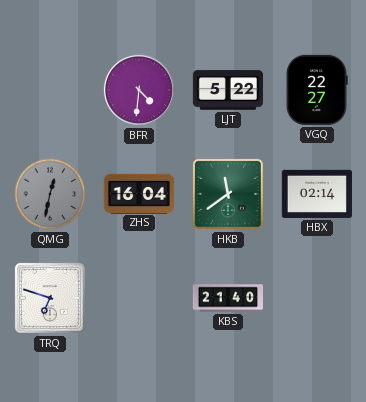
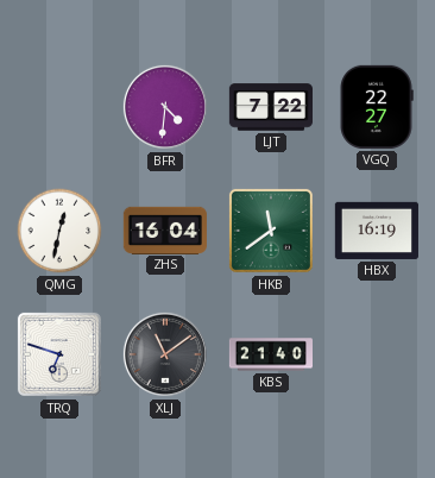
LJT: 5:22 -> 7:22 (270, 107)
QMG dial: grey -> white (59, 231)
HBX: 02:14 -> 16:19 (377, 231)
XLJ: none -> 11:09 (165, 354)
